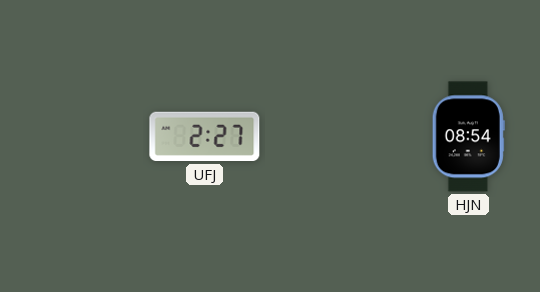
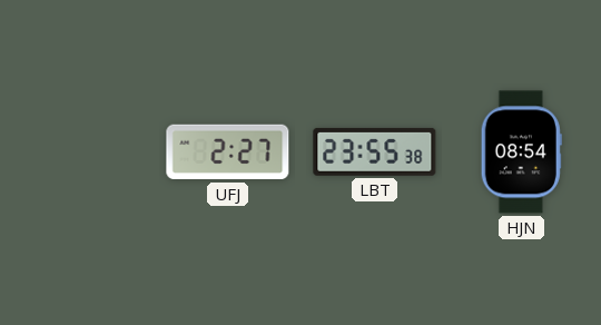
LBT: none -> 23:55 (375, 151)
